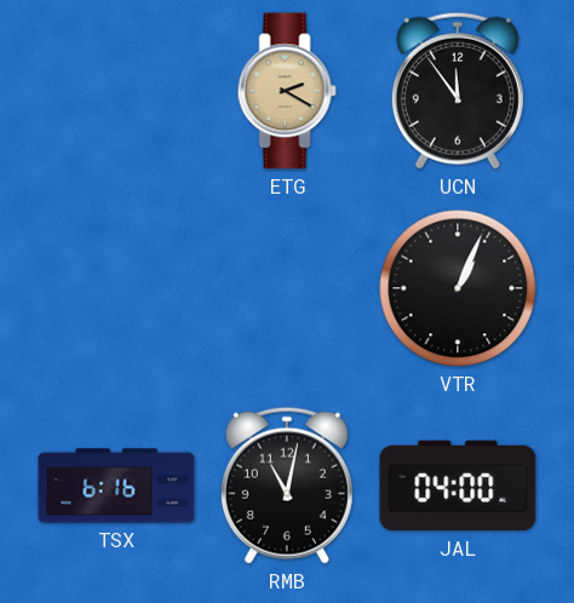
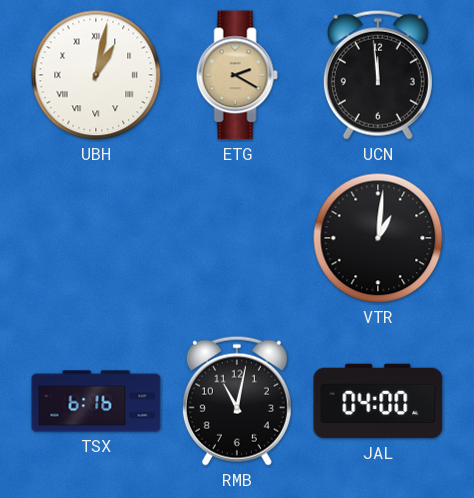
UBH: none -> 1:02 (96, 75)
UCN: 11:54 -> 11:59 (378, 75)
VTR: 1:04 -> 1:01 (378, 238)
